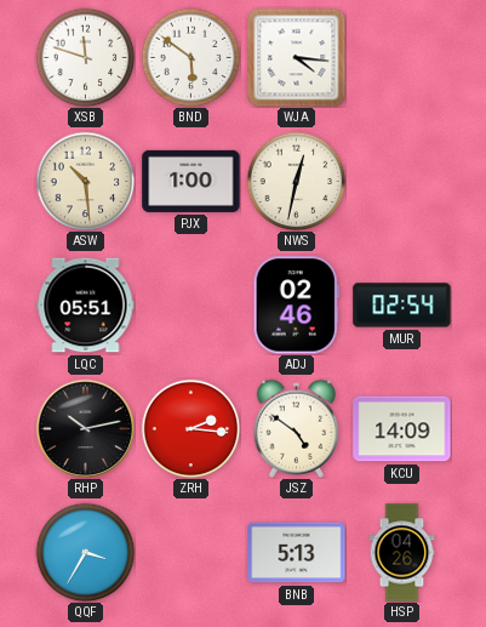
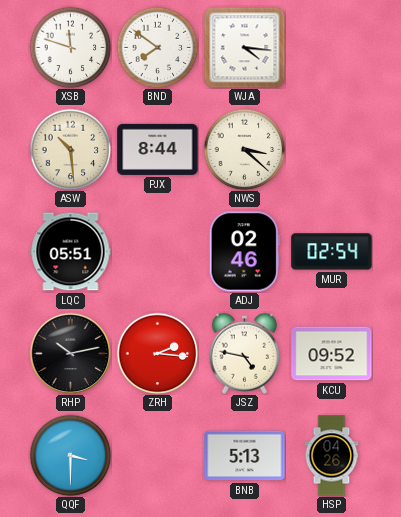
BND: 5:51 -> 7:51 (157, 47)
PJX: 1:00 -> 8:44 (158, 149)
NWS: 12:32 -> 3:22 (244, 149)
JSZ: 4:51 -> 4:47 (245, 353)
KCU: 14:09 -> 09:52 (332, 354)
QQF: 3:35 -> 3:30 (70, 455)
